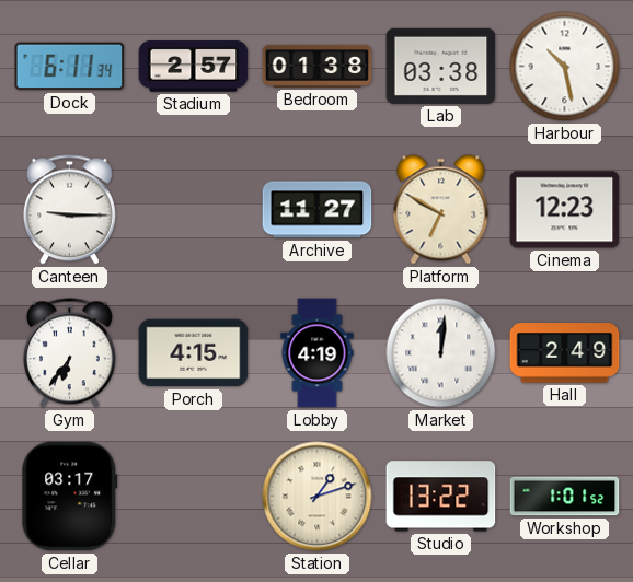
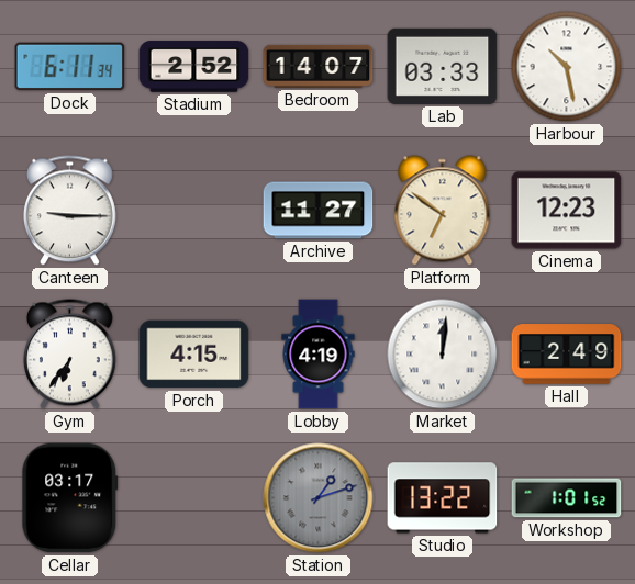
Stadium: 2:57 -> 2:52 (194, 67)
Bedroom: 01:38 -> 14:07 (319, 66)
Lab: 03:38 -> 03:33 (443, 66)
Platform: 6:50 -> 6:51 (443, 211)
Station dial: cream -> grey (319, 498)
